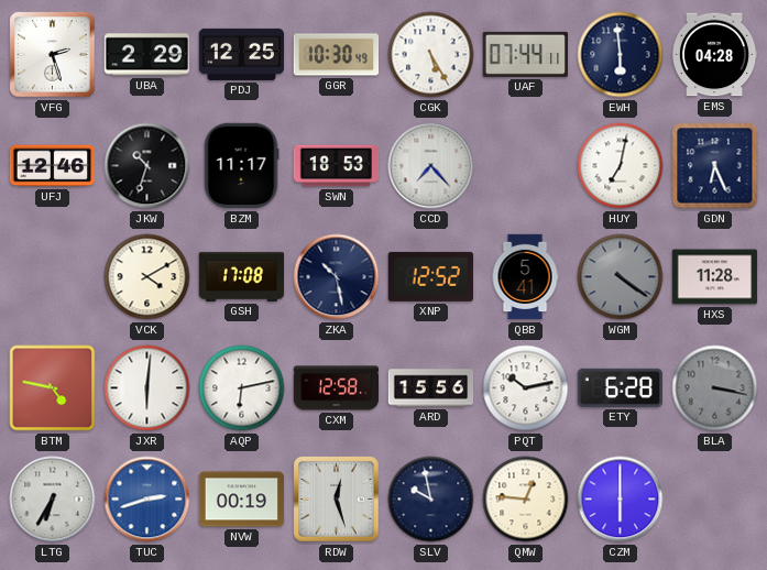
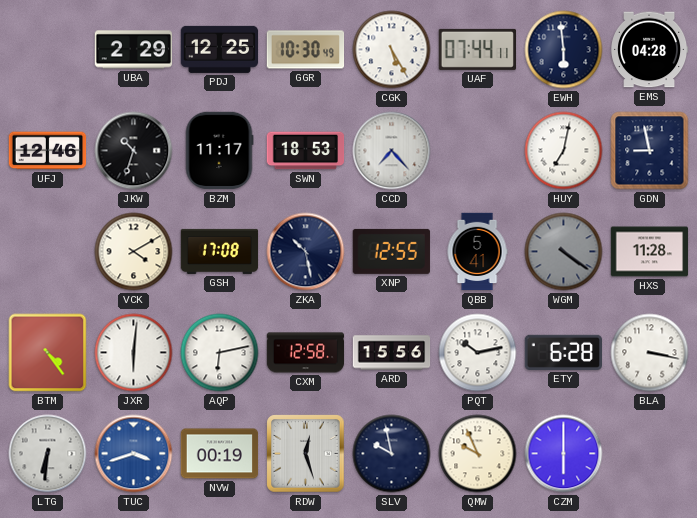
VFG: 2:27 -> none (53, 55)
GDN: 6:26 -> 8:58 (650, 151)
XNP: 12:52 -> 12:55 (391, 251)
BTM: 4:47 -> 4:24 (48, 353)
BLA dial: grey -> white (650, 353)
LTG: 6:35 -> 6:31 (48, 454)
TUC: 2:42 -> 3:42 (134, 454)
QMW: 12:46 -> 9:56 (478, 454)
